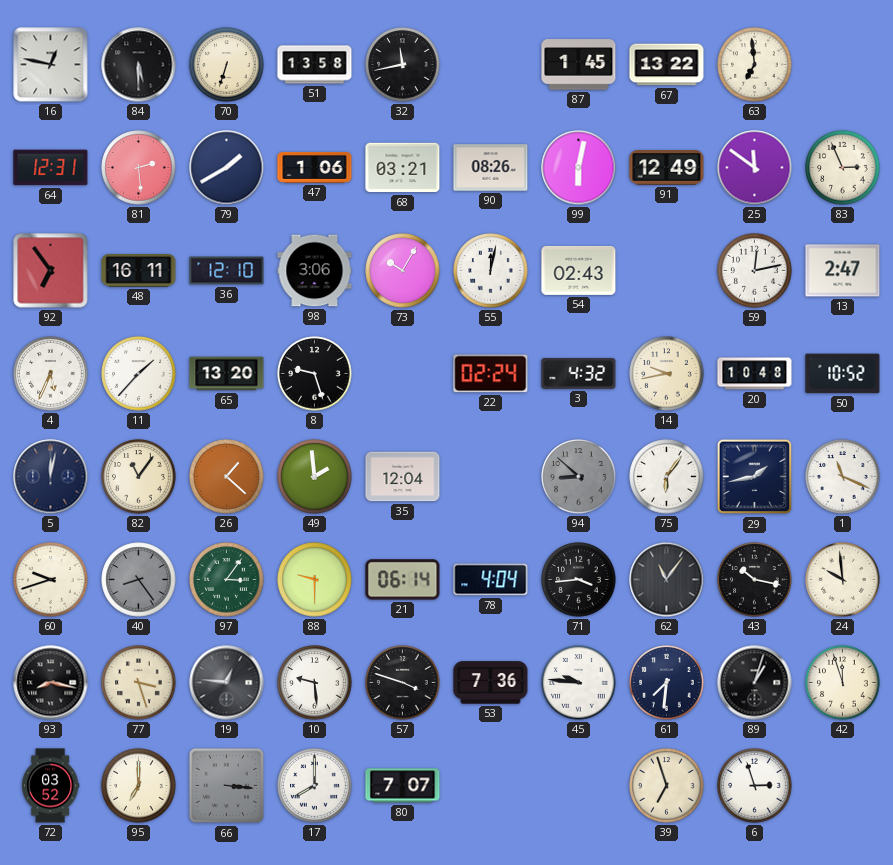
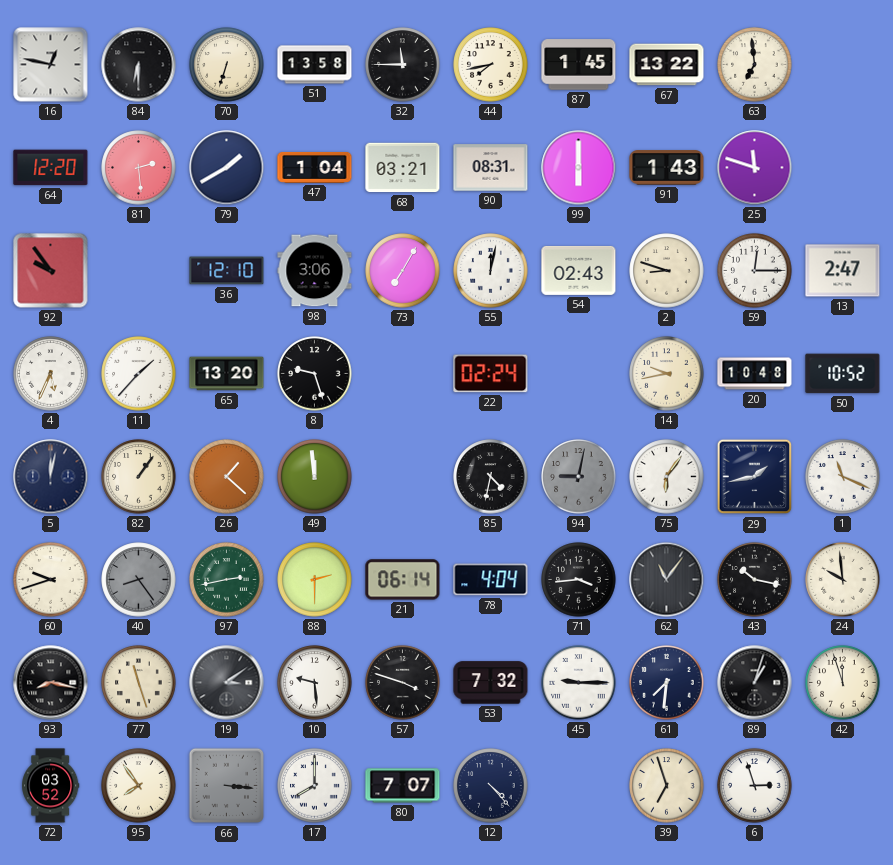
84: 5:30 -> 6:30 (139, 65)
32: 11:43 -> 11:45 (403, 65)
44: none -> 7:43 (491, 65)
64: 12:31 -> 12:20 (51, 168)
47: 1:06 -> 1:04 (315, 167)
90: 08:26 -> 08:31 (491, 168)
99: 6:02 -> 6:00 (579, 168)
91: 12:49 -> 1:43 (667, 168)
25: 11:51 -> 11:48 (755, 168)
83: 2:56 -> none (843, 168)
92: 6:54 -> 9:54 (51, 271)
48: 16:11 -> none (139, 271)
73: 10:05 -> 7:05 (403, 271)
2: none -> 8:48 (667, 271)
59: 12:13 -> 12:15 (755, 271)
3: 4:32 -> none (579, 373)
82: 11:06 -> 1:06 (139, 477)
49: 1:59 -> 11:59 (315, 477)
35: 12:04 -> none (403, 477)
85: none -> 4:32 (491, 477)
94: 8:52 -> 9:02 (579, 477)
97: 3:06 -> 2:43 (227, 580)
88: 9:30 -> 2:30 (315, 580)
77: 3:27 -> 11:27 (139, 683)
19: 12:46 -> 3:09 (227, 683)
53: 7:36 -> 7:32 (491, 683)
45: 9:46 -> 9:15 (579, 683)
95: 7:00 -> 7:54 (139, 786)
12: none -> 4:23 (491, 786)
